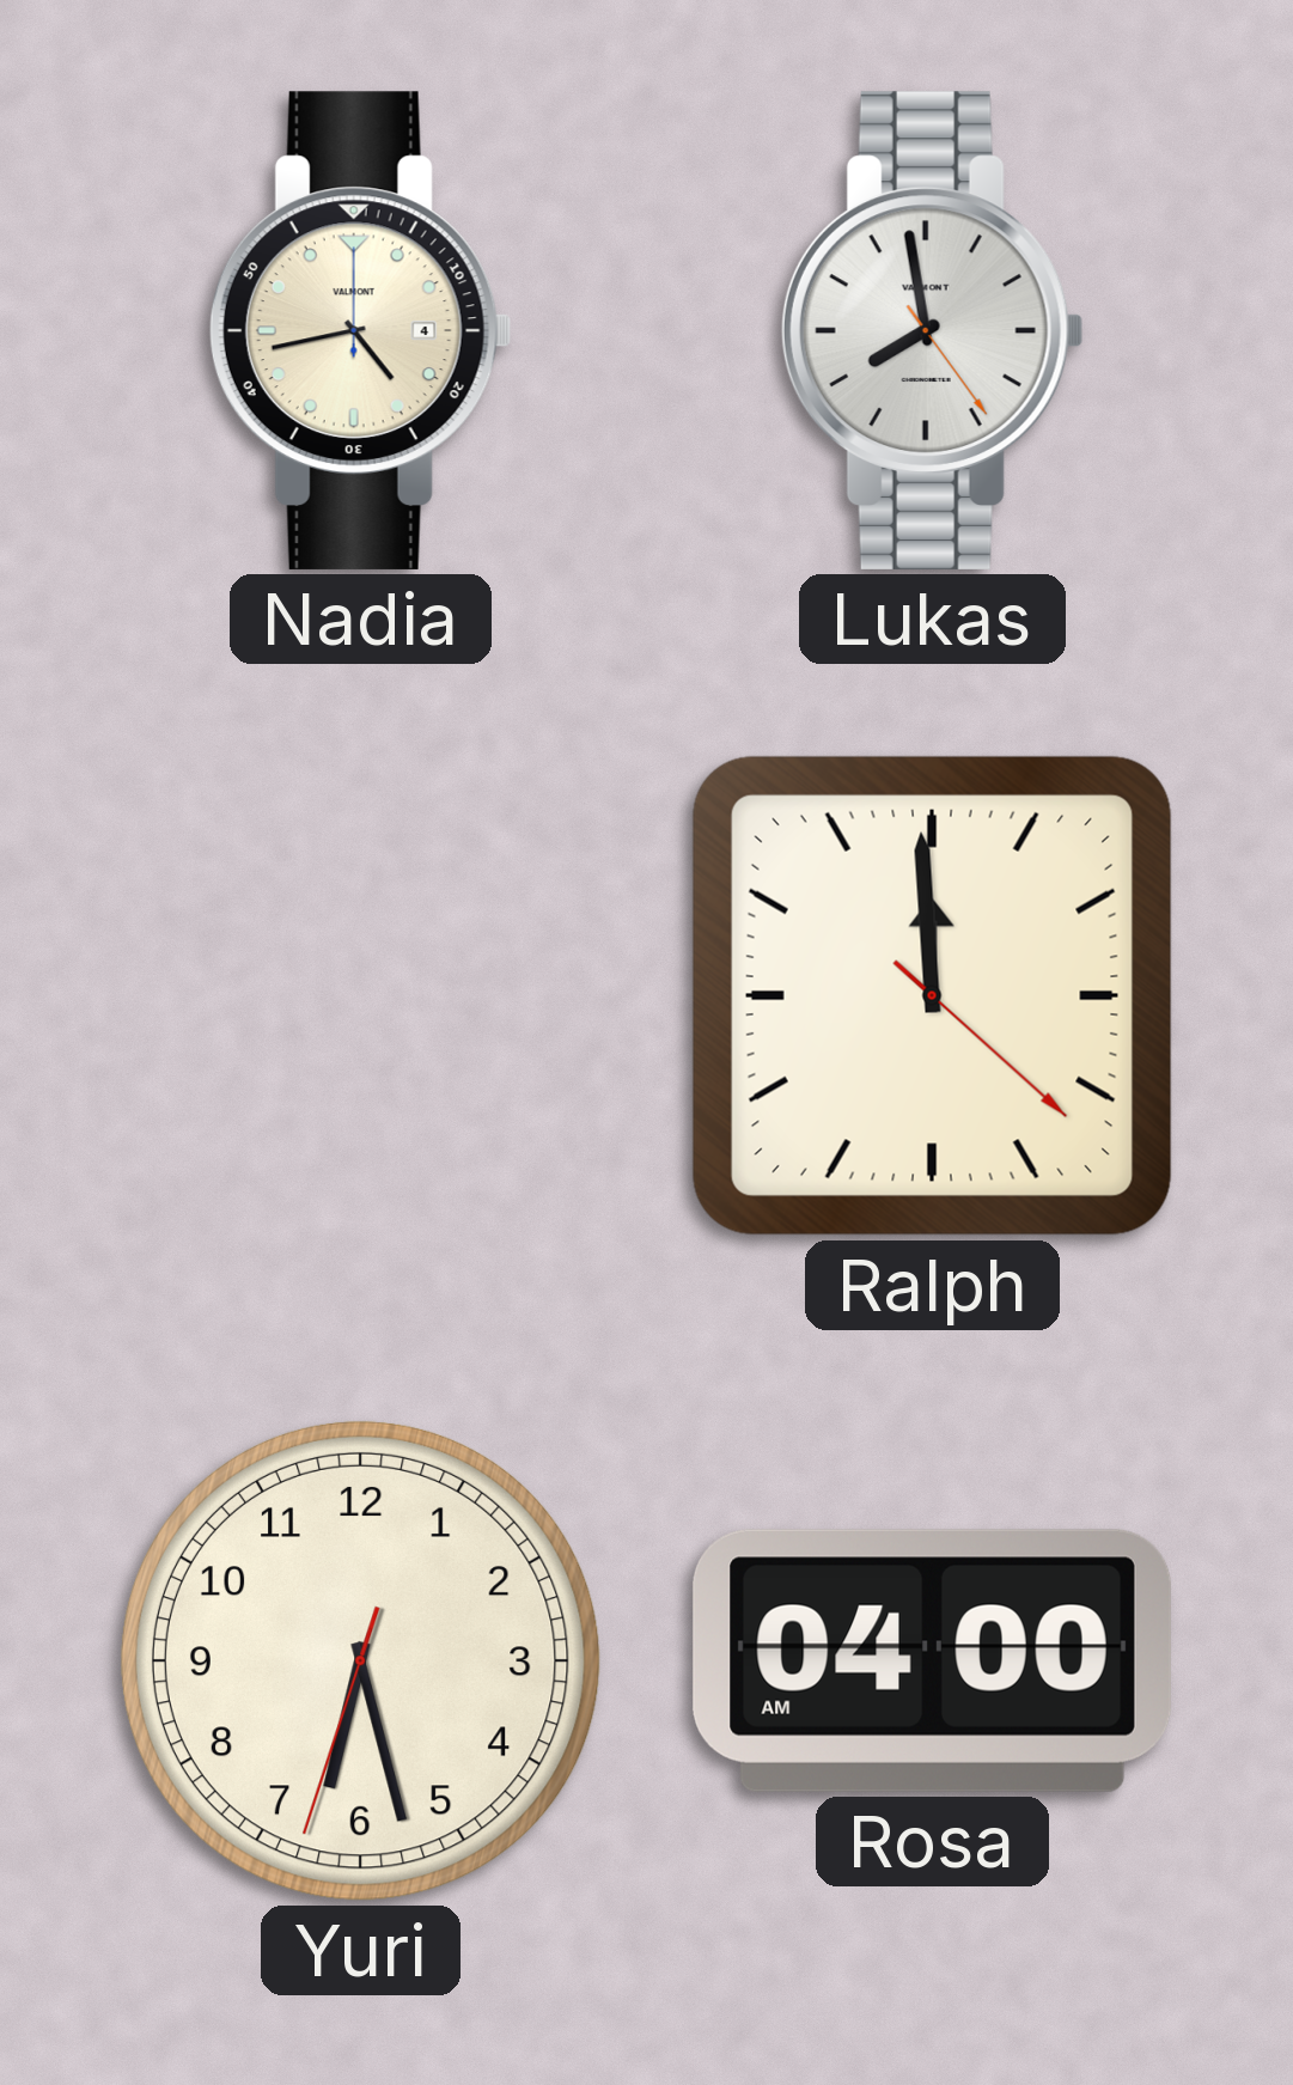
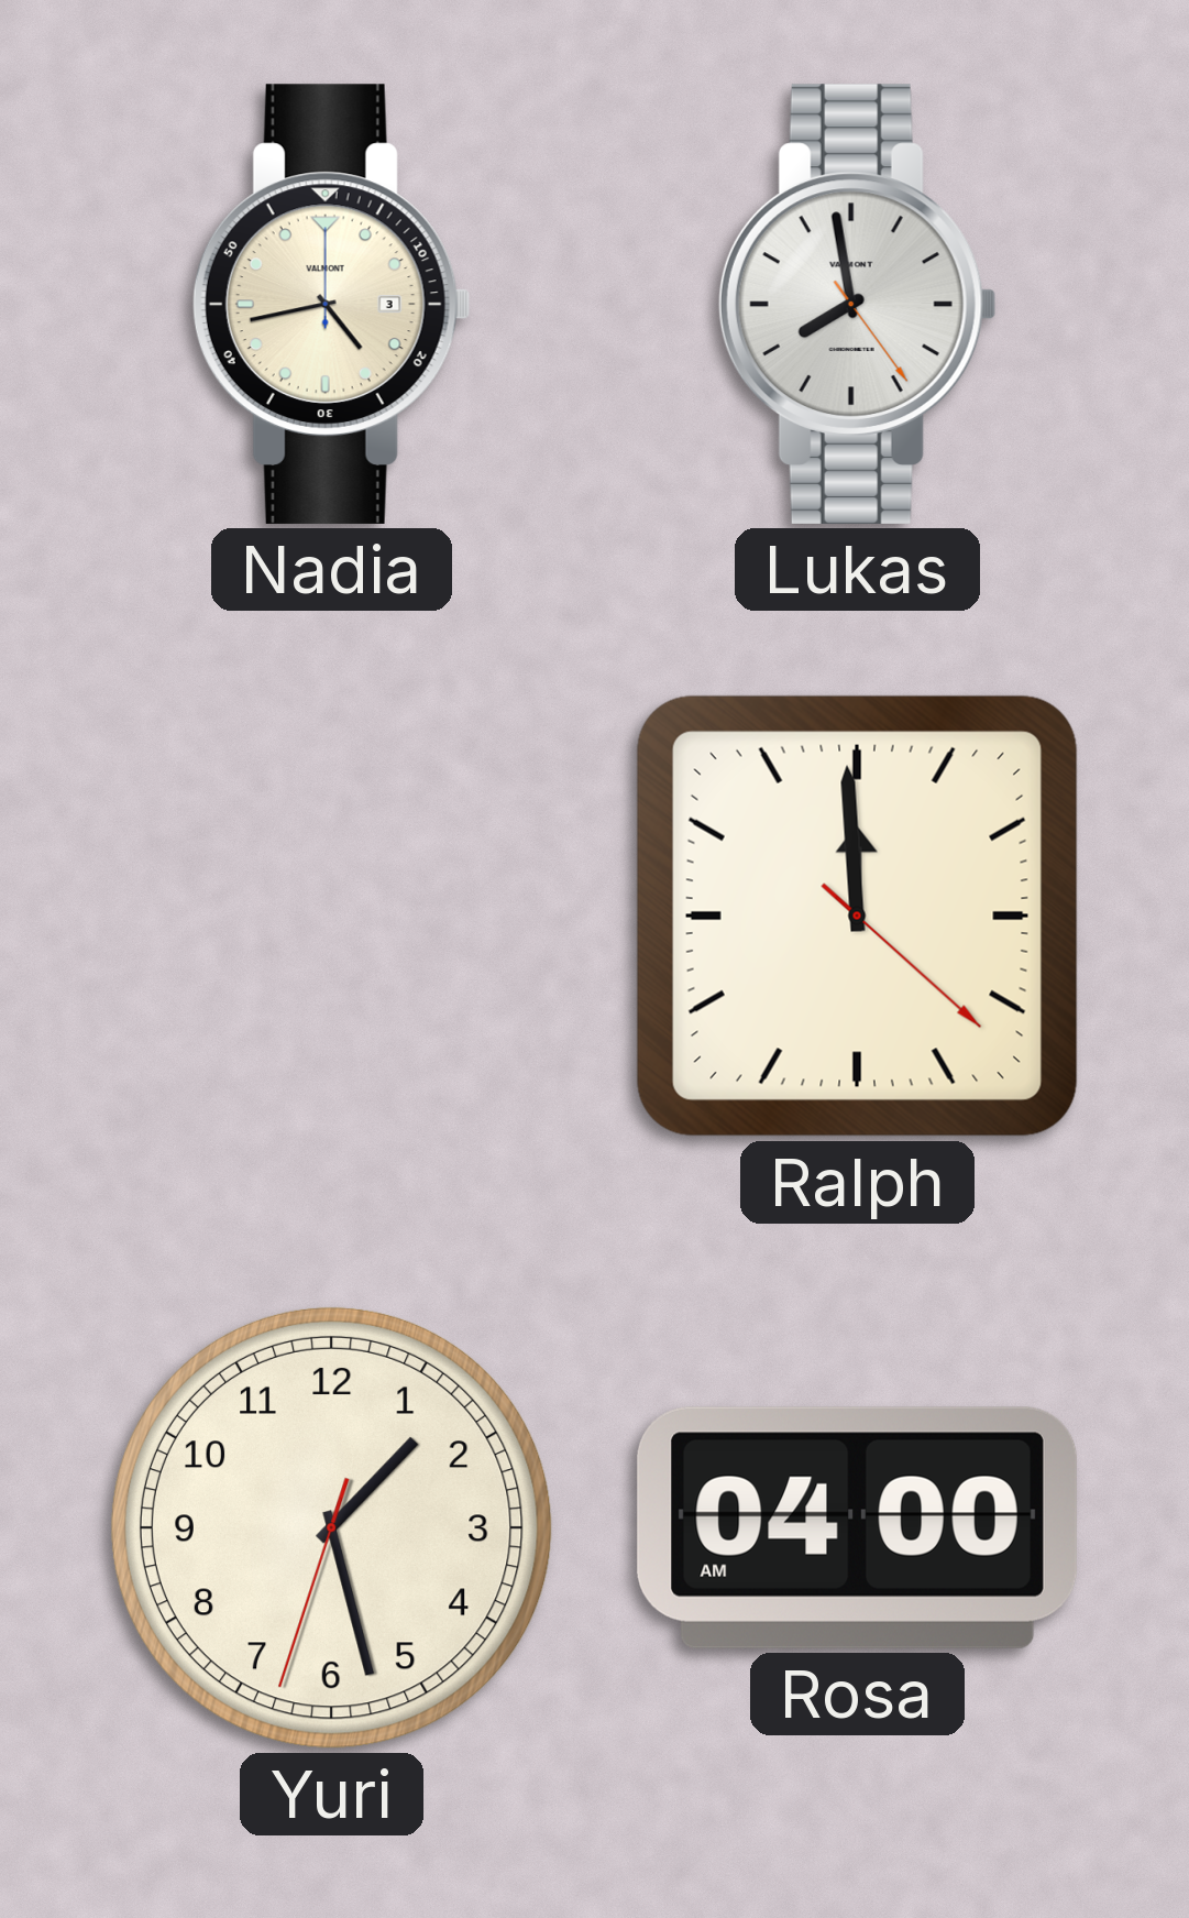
Nadia date: 4 -> 3 (331, 304)
Yuri: 6:27 -> 1:27 (331, 1527)
